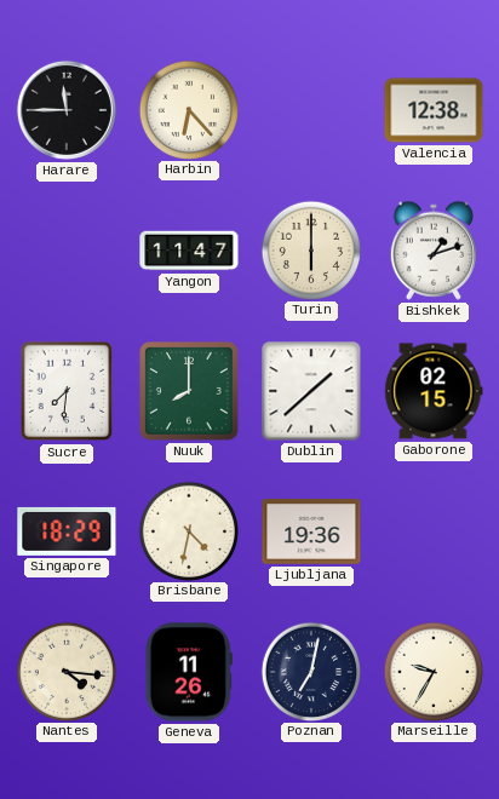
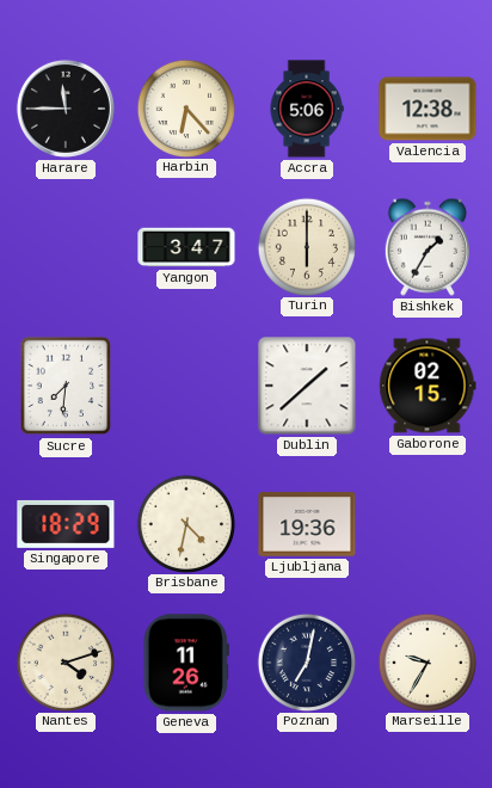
Accra: none -> 5:06 (307, 109)
Yangon: 11:47 -> 3:47 (186, 247)
Bishkek: 1:12 -> 1:35 (428, 247)
Nuuk: 8:00 -> none (189, 391)
Nantes: 4:16 -> 4:12 (64, 661)
